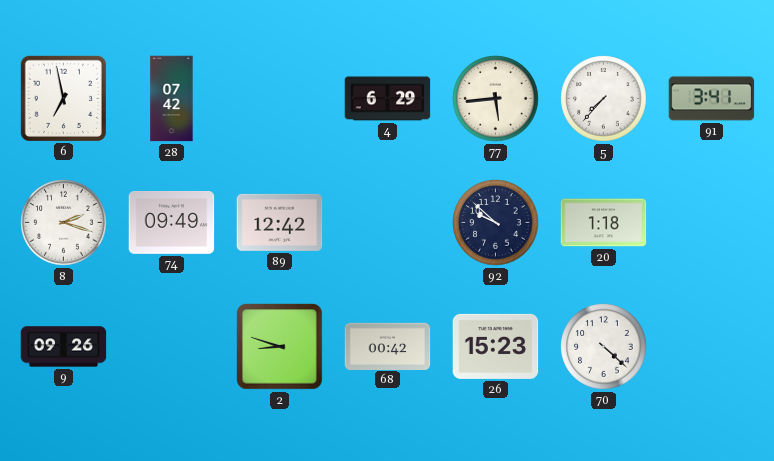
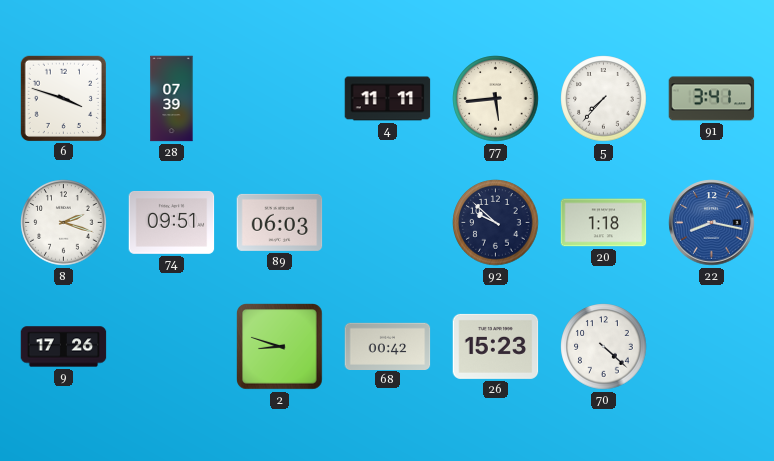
6: 6:58 -> 3:48 (63, 98)
28: 07:42 -> 07:39 (172, 99)
4: 6:29 -> 11:11 (388, 99)
74: 09:49 -> 09:51 (172, 223)
89: 12:42 -> 06:03 (280, 222)
22: none -> 8:17 (712, 223)
9: 09:26 -> 17:26 (64, 347)
